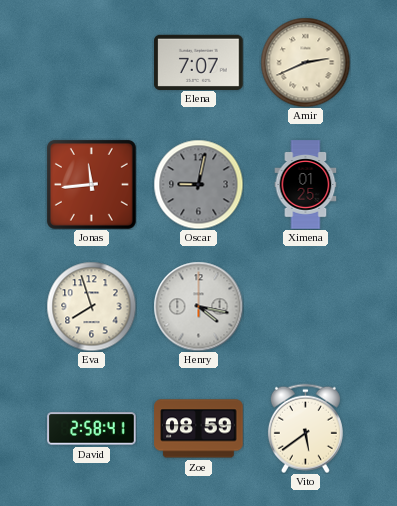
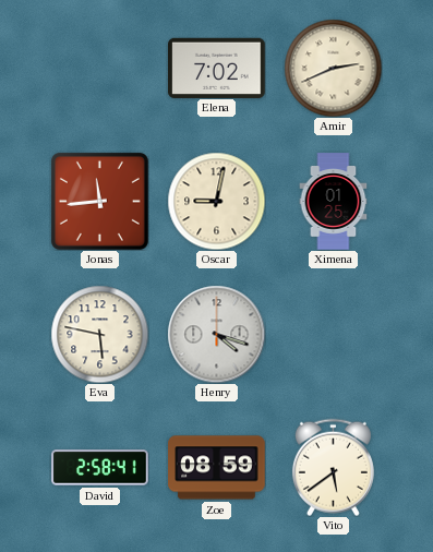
Elena: 7:07 -> 7:02 (217, 68)
Oscar dial: grey -> cream (216, 201)
Eva: 7:57 -> 5:47 (99, 334)
Henry: 4:17 -> 4:18 (216, 334)
